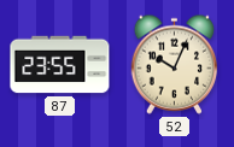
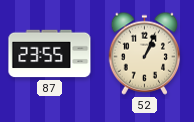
52: 10:04 -> 1:04 (145, 53)
